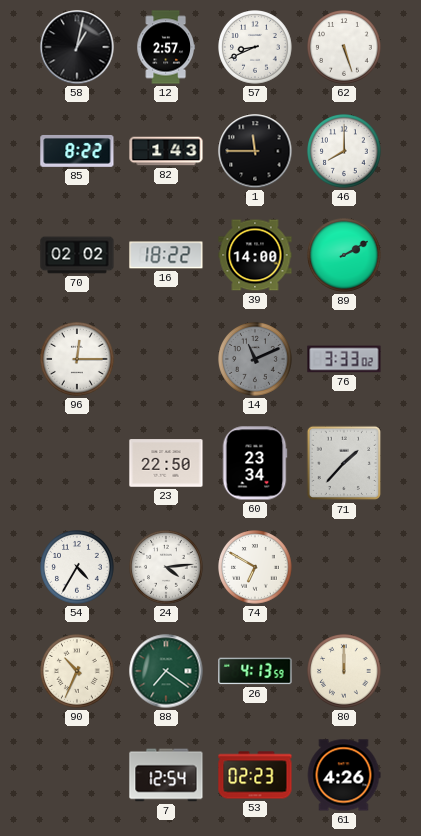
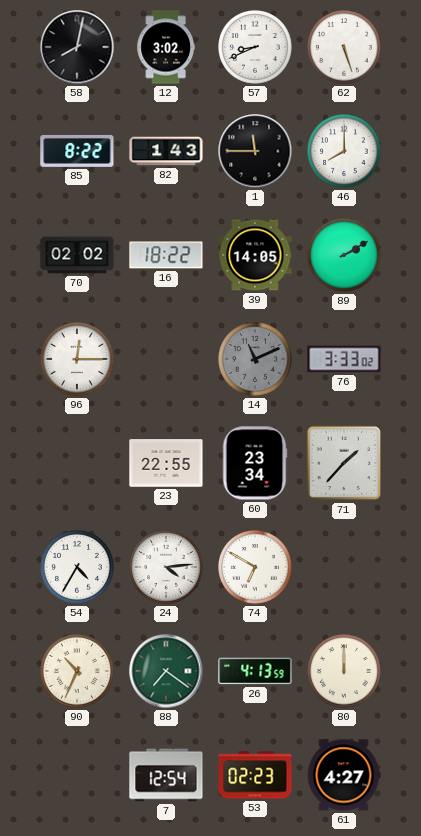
58: 1:02 -> 8:02 (77, 47)
12: 2:57 -> 3:02 (165, 47)
39: 14:00 -> 14:05 (255, 255)
23: 22:50 -> 22:55 (166, 463)
61: 4:26 -> 4:27 (344, 775)
